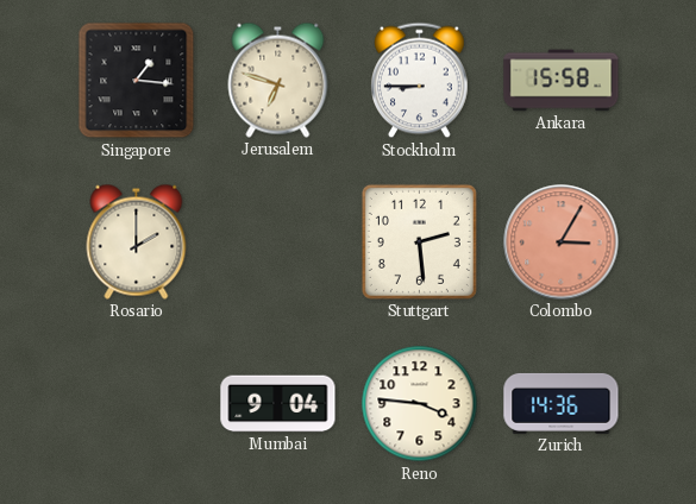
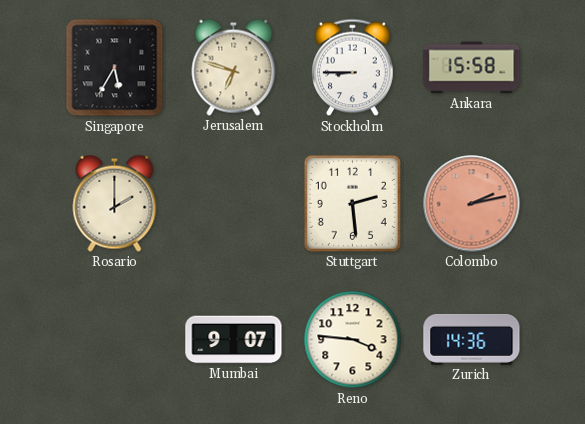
Singapore: 1:16 -> 5:35 (115, 68)
Colombo: 3:05 -> 2:13 (472, 204)
Mumbai: 9:04 -> 9:07 (234, 340)
